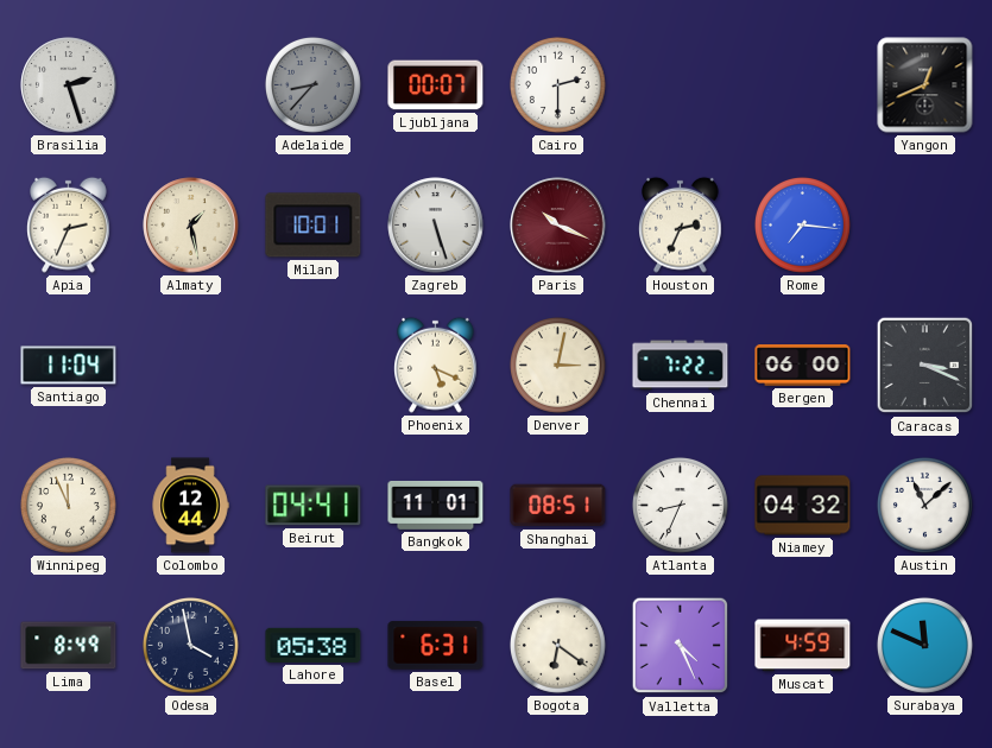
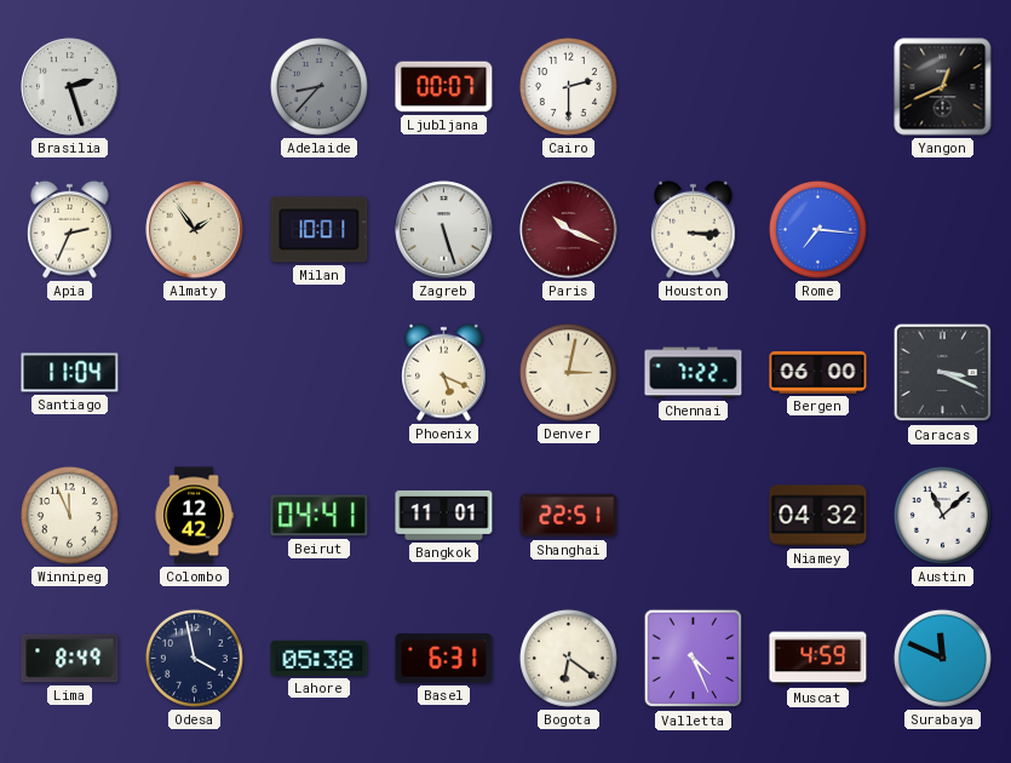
Almaty: 1:28 -> 1:54 (195, 230)
Houston: 2:34 -> 3:15 (694, 229)
Colombo: 12:44 -> 12:42 (194, 516)
Shanghai: 08:51 -> 22:51 (569, 516)
Atlanta: 8:34 -> none (680, 505)
